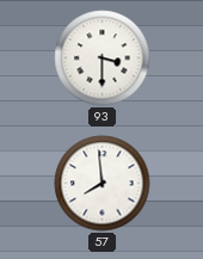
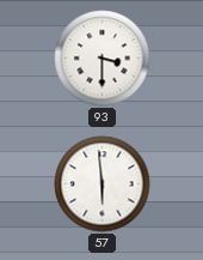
57: 7:59 -> 5:59 (103, 185)
